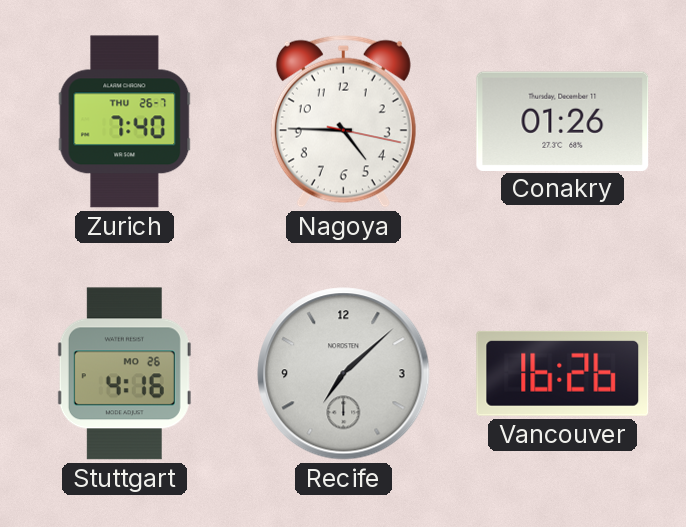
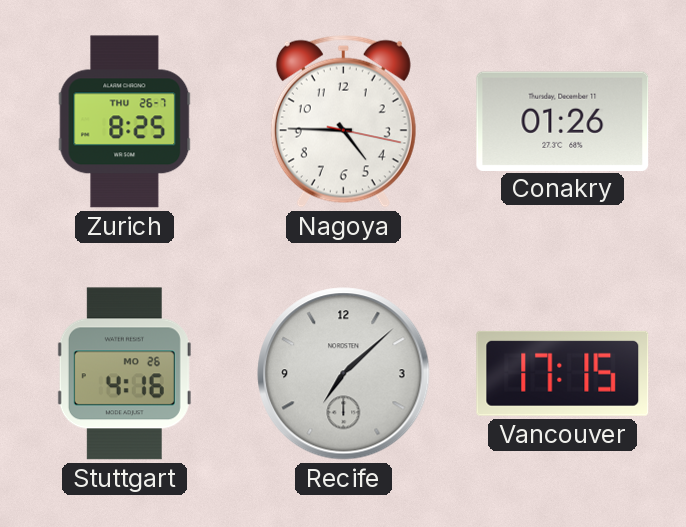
Zurich: 7:40 -> 8:25 (125, 122)
Vancouver: 16:26 -> 17:15 (563, 373)
